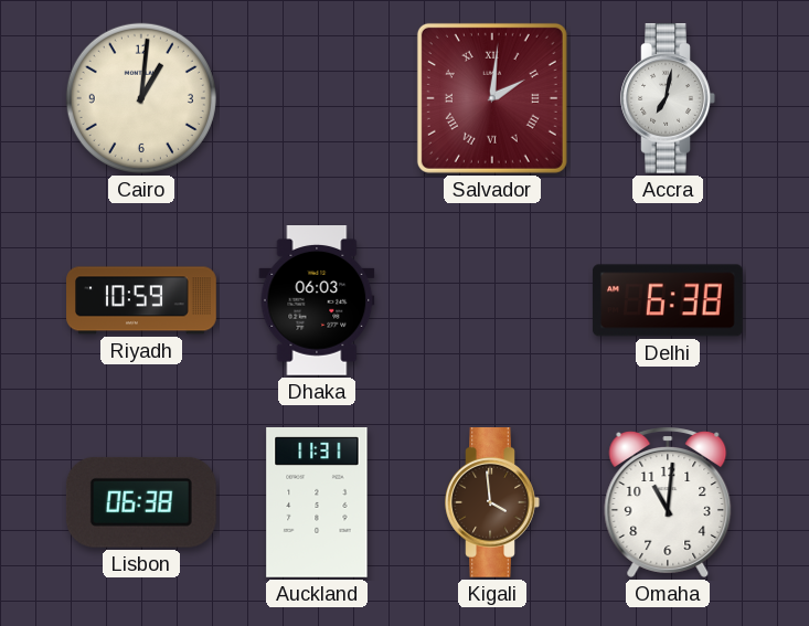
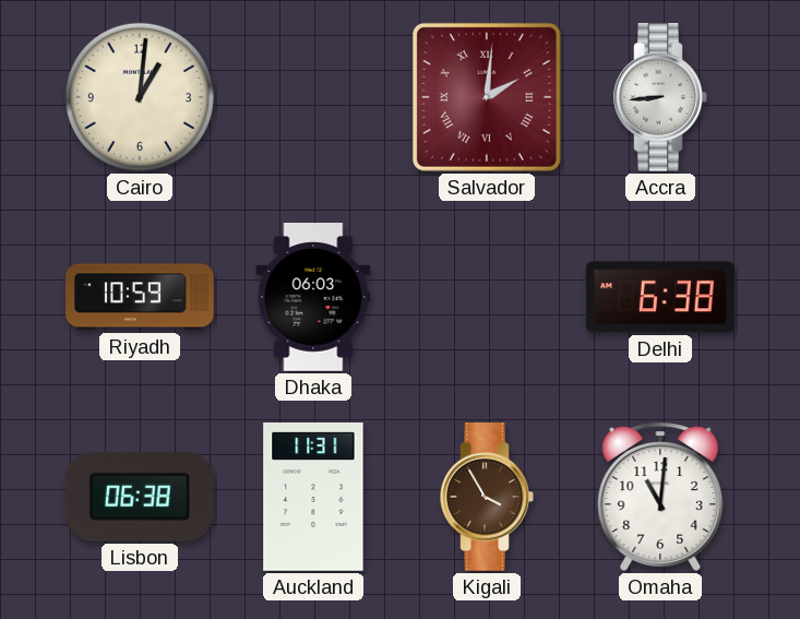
Accra: 7:02 -> 8:44 (660, 98)
Kigali: 3:59 -> 3:55 (487, 498)
